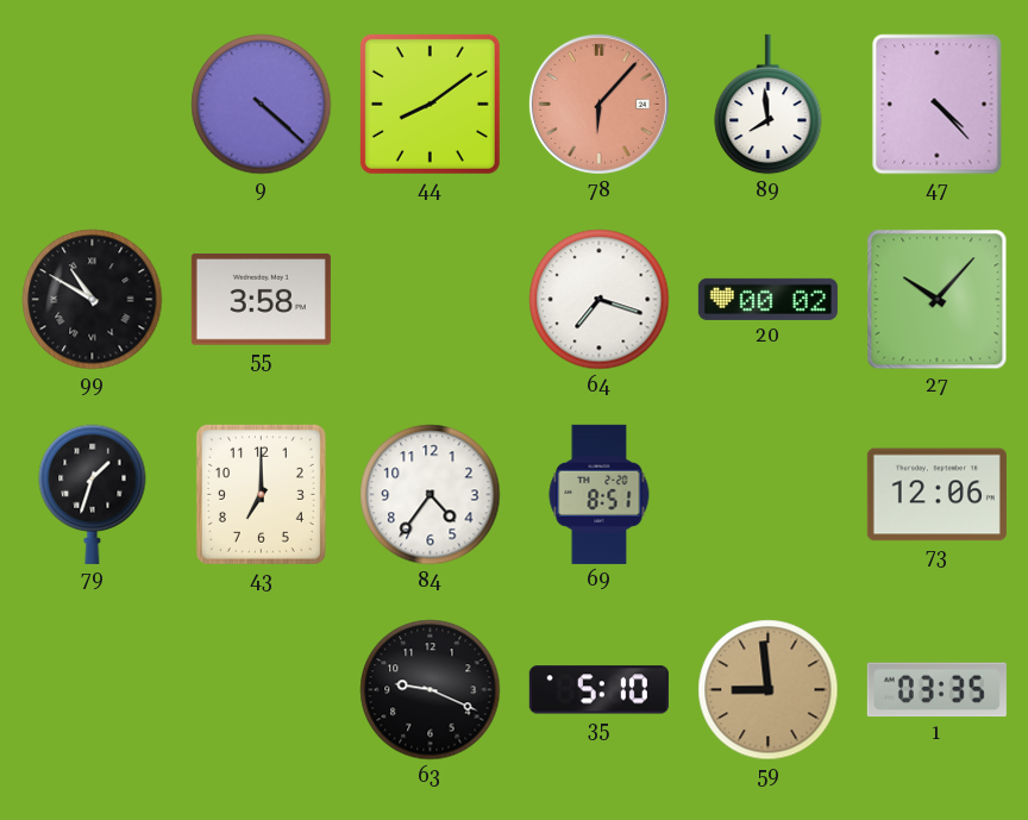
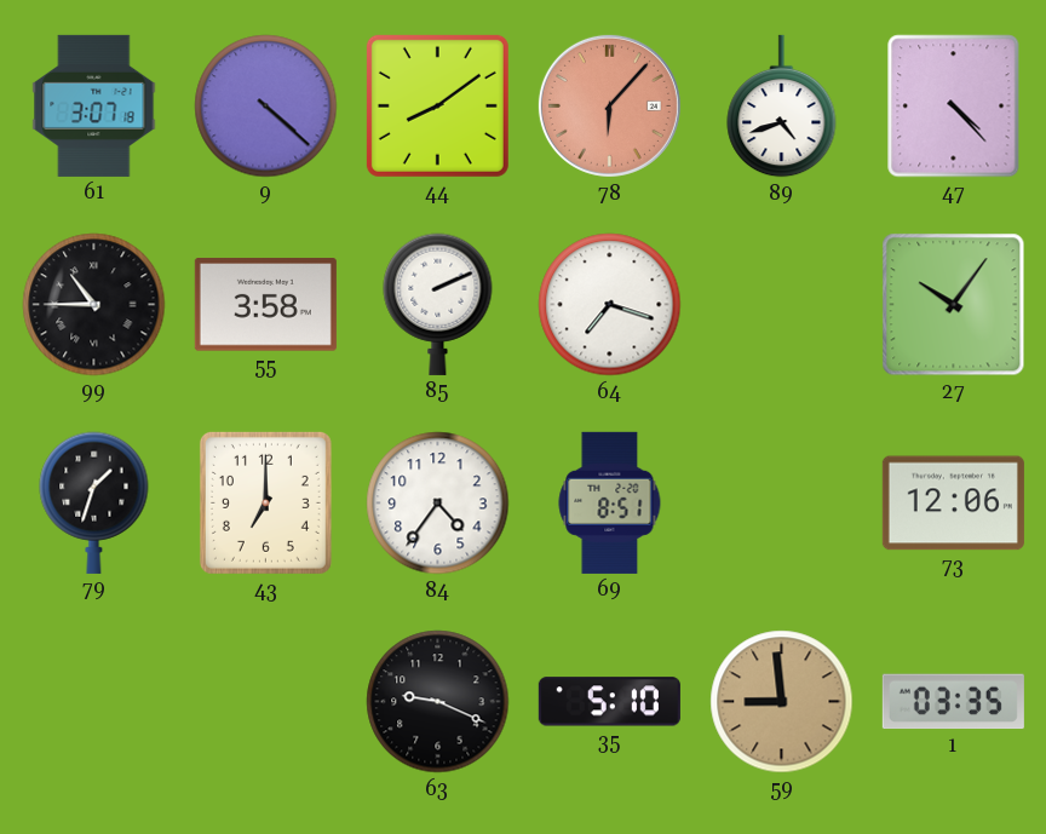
61: none -> 3:07 (94, 105)
89: 7:59 -> 4:42 (782, 107)
99: 10:50 -> 10:45 (94, 305)
85: none -> 2:11 (438, 304)
20: 00:02 -> none (767, 299)
27: 10:07 -> 10:06 (954, 305)
